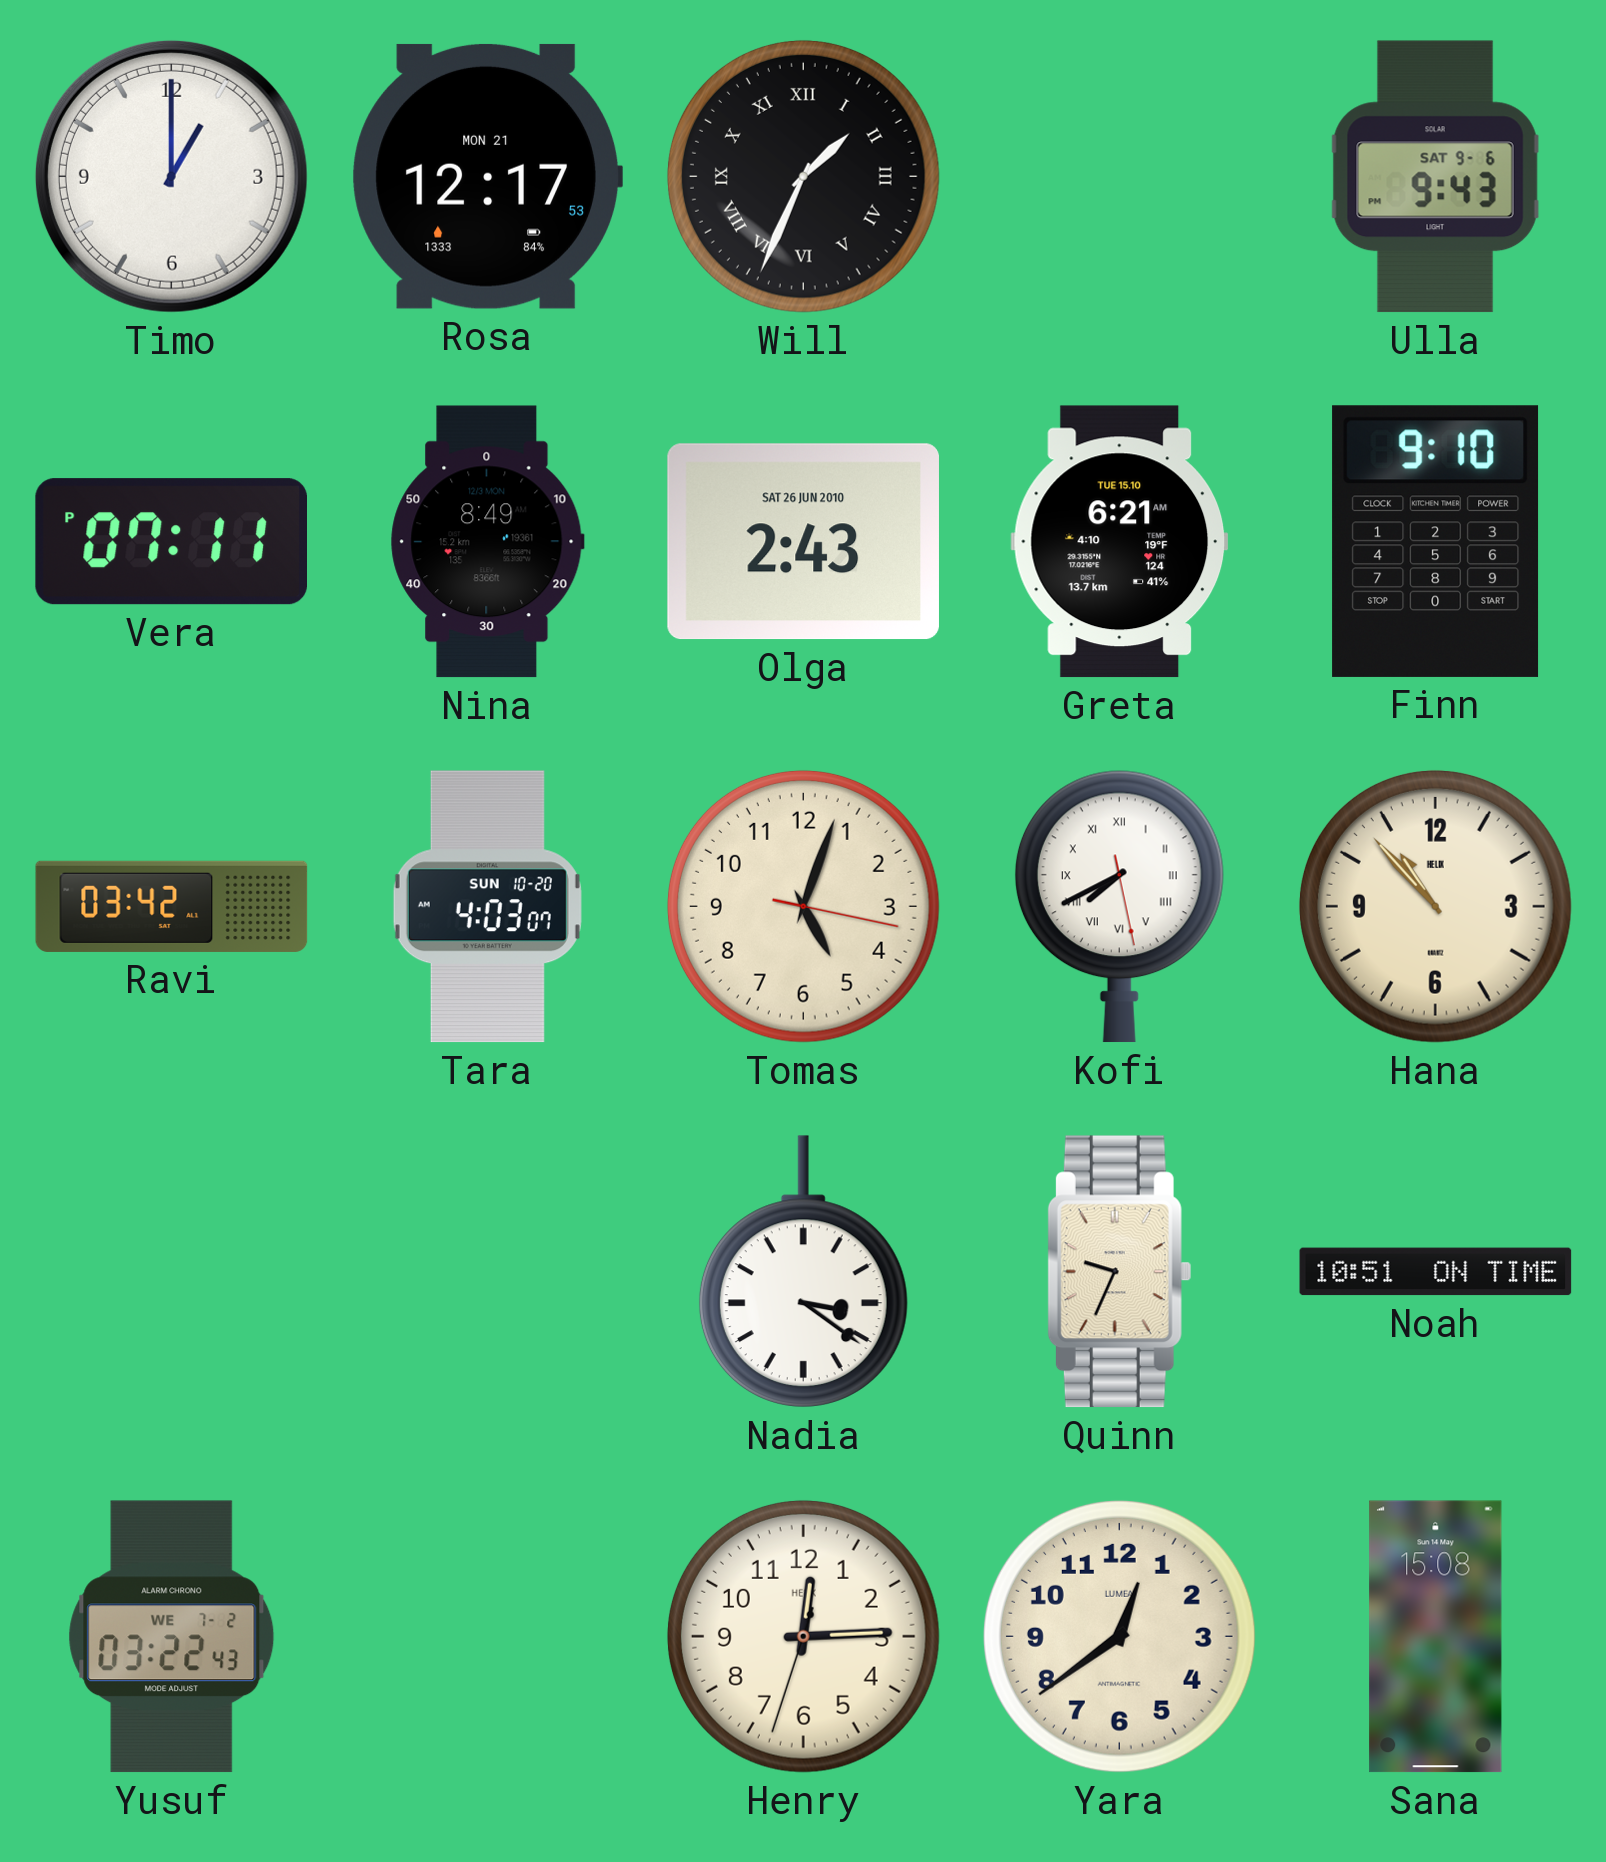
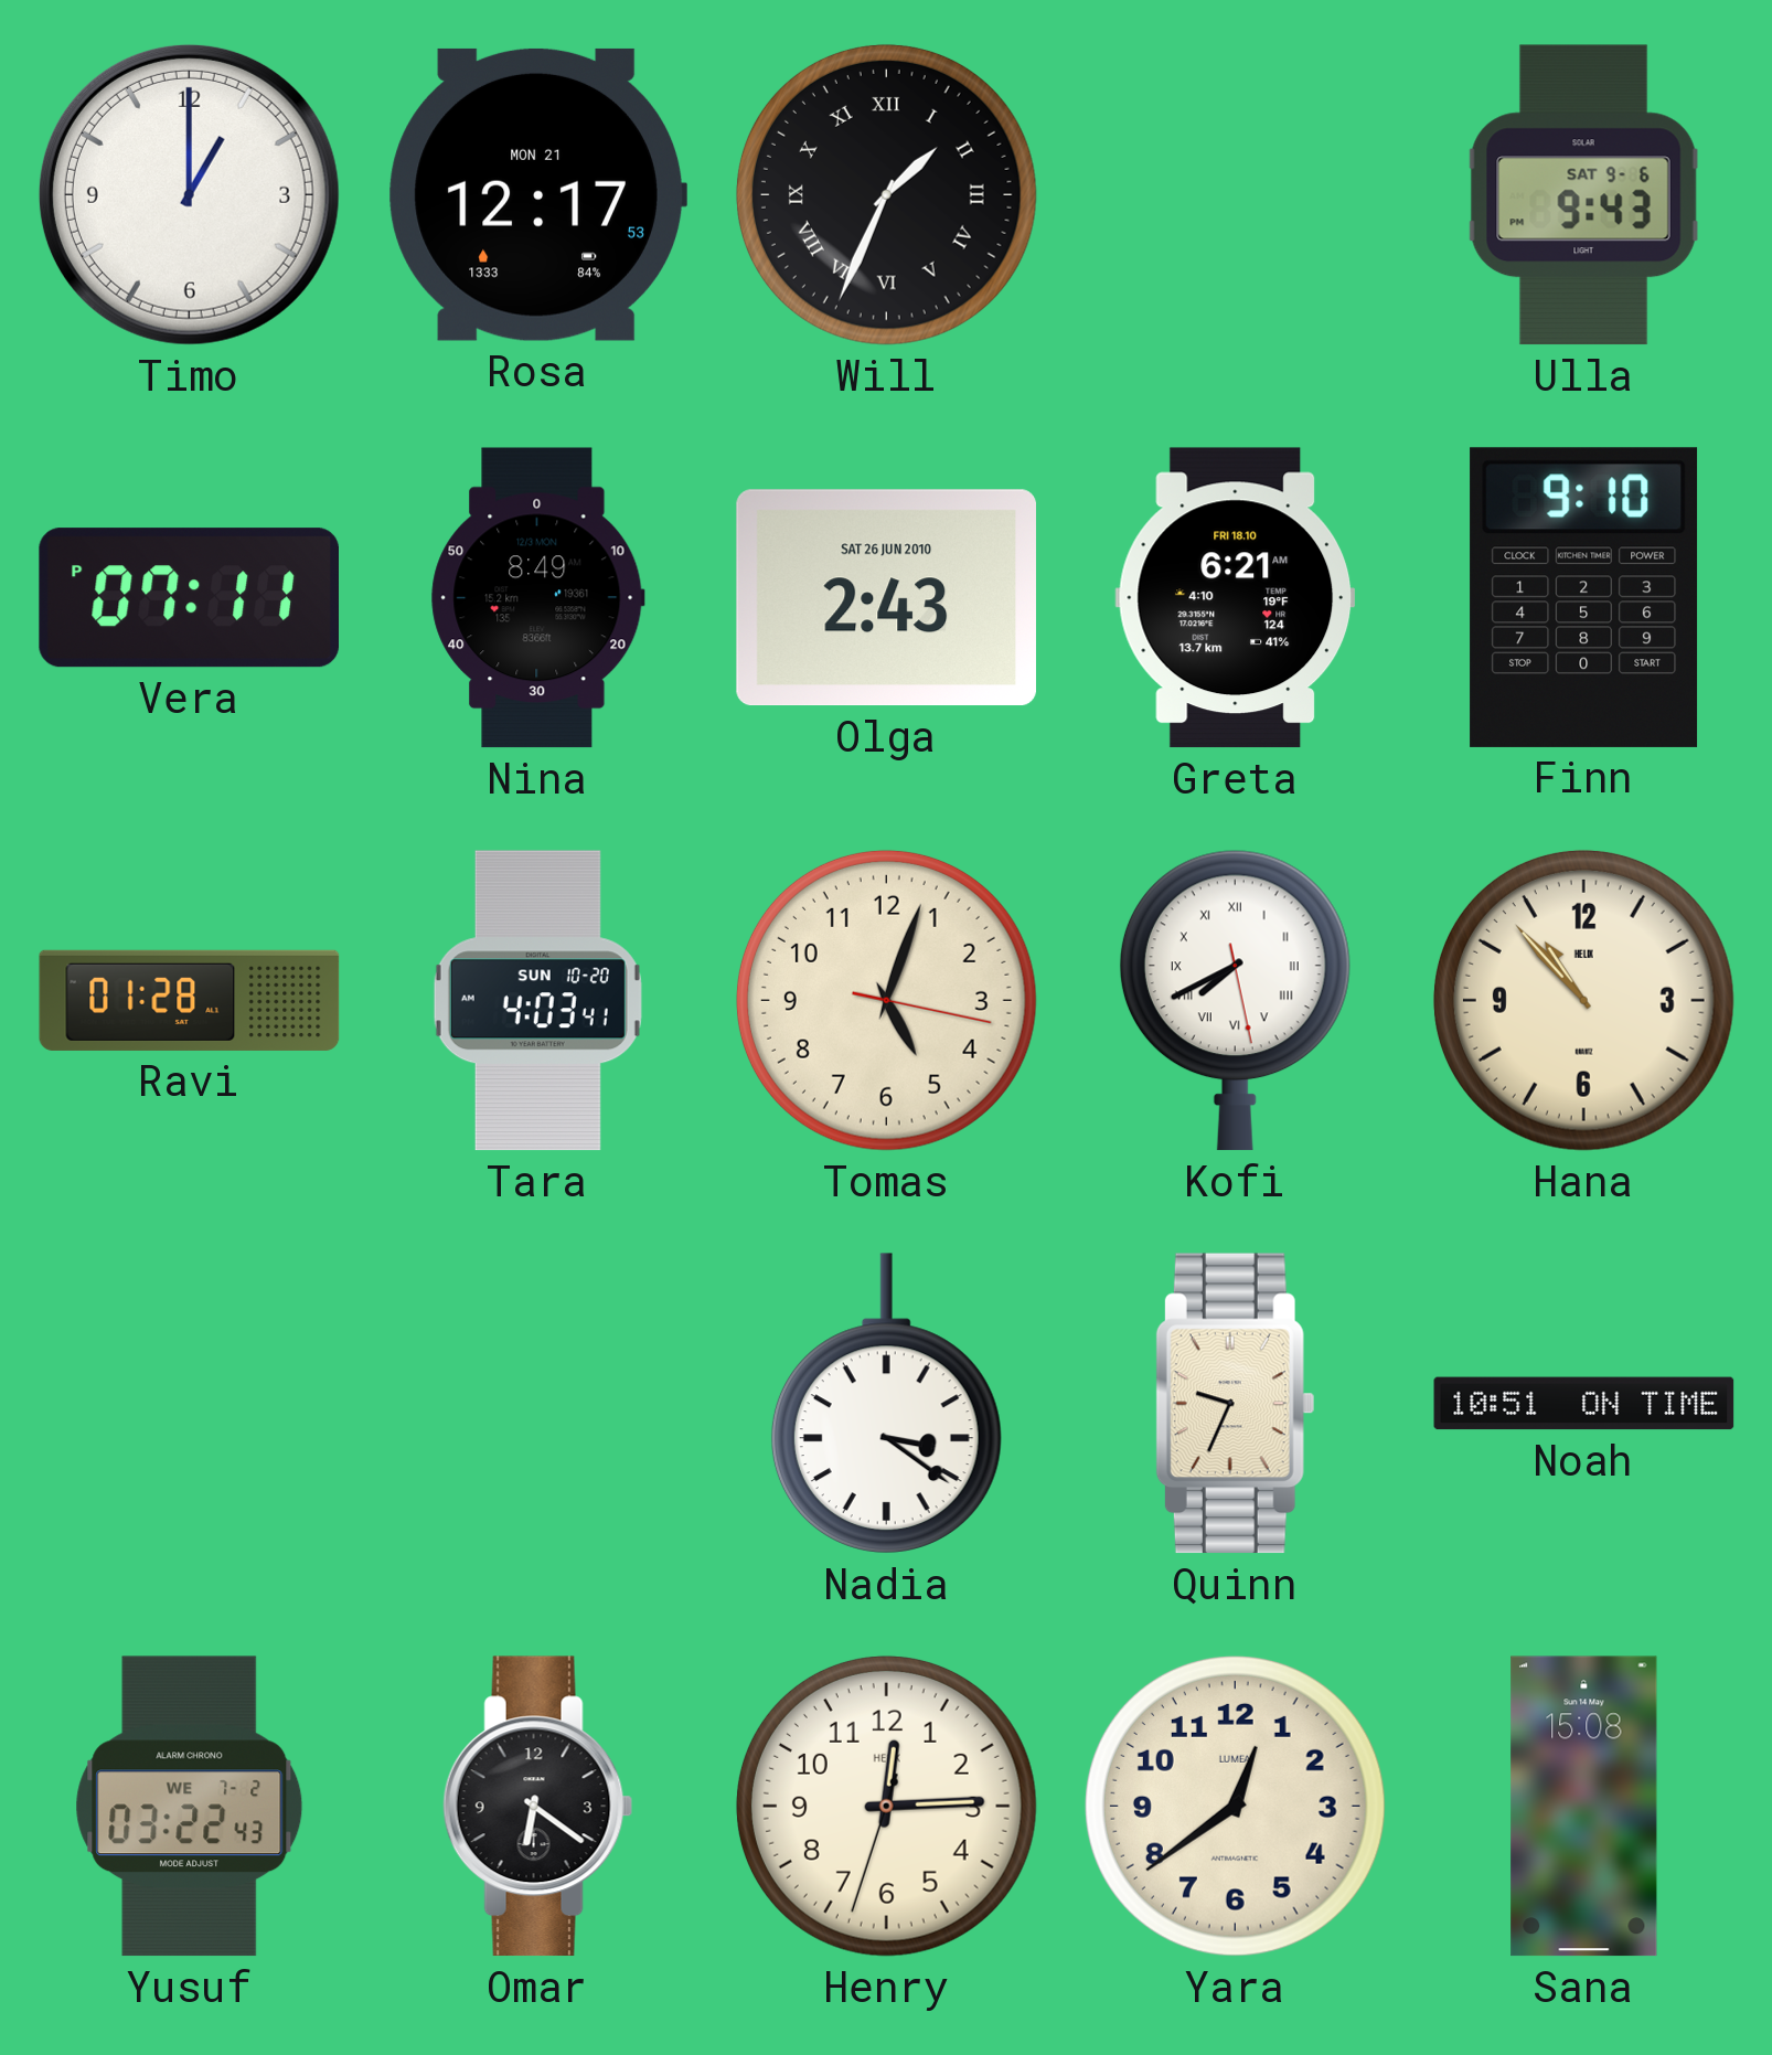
Greta date: TUE 15.10 -> FRI 18.10 (1236, 598)
Ravi: 03:42 -> 01:28 (190, 1000)
Tara: 4:03:07 -> 4:03:41 (537, 1001)
Omar: none -> 6:21 (538, 1807)
